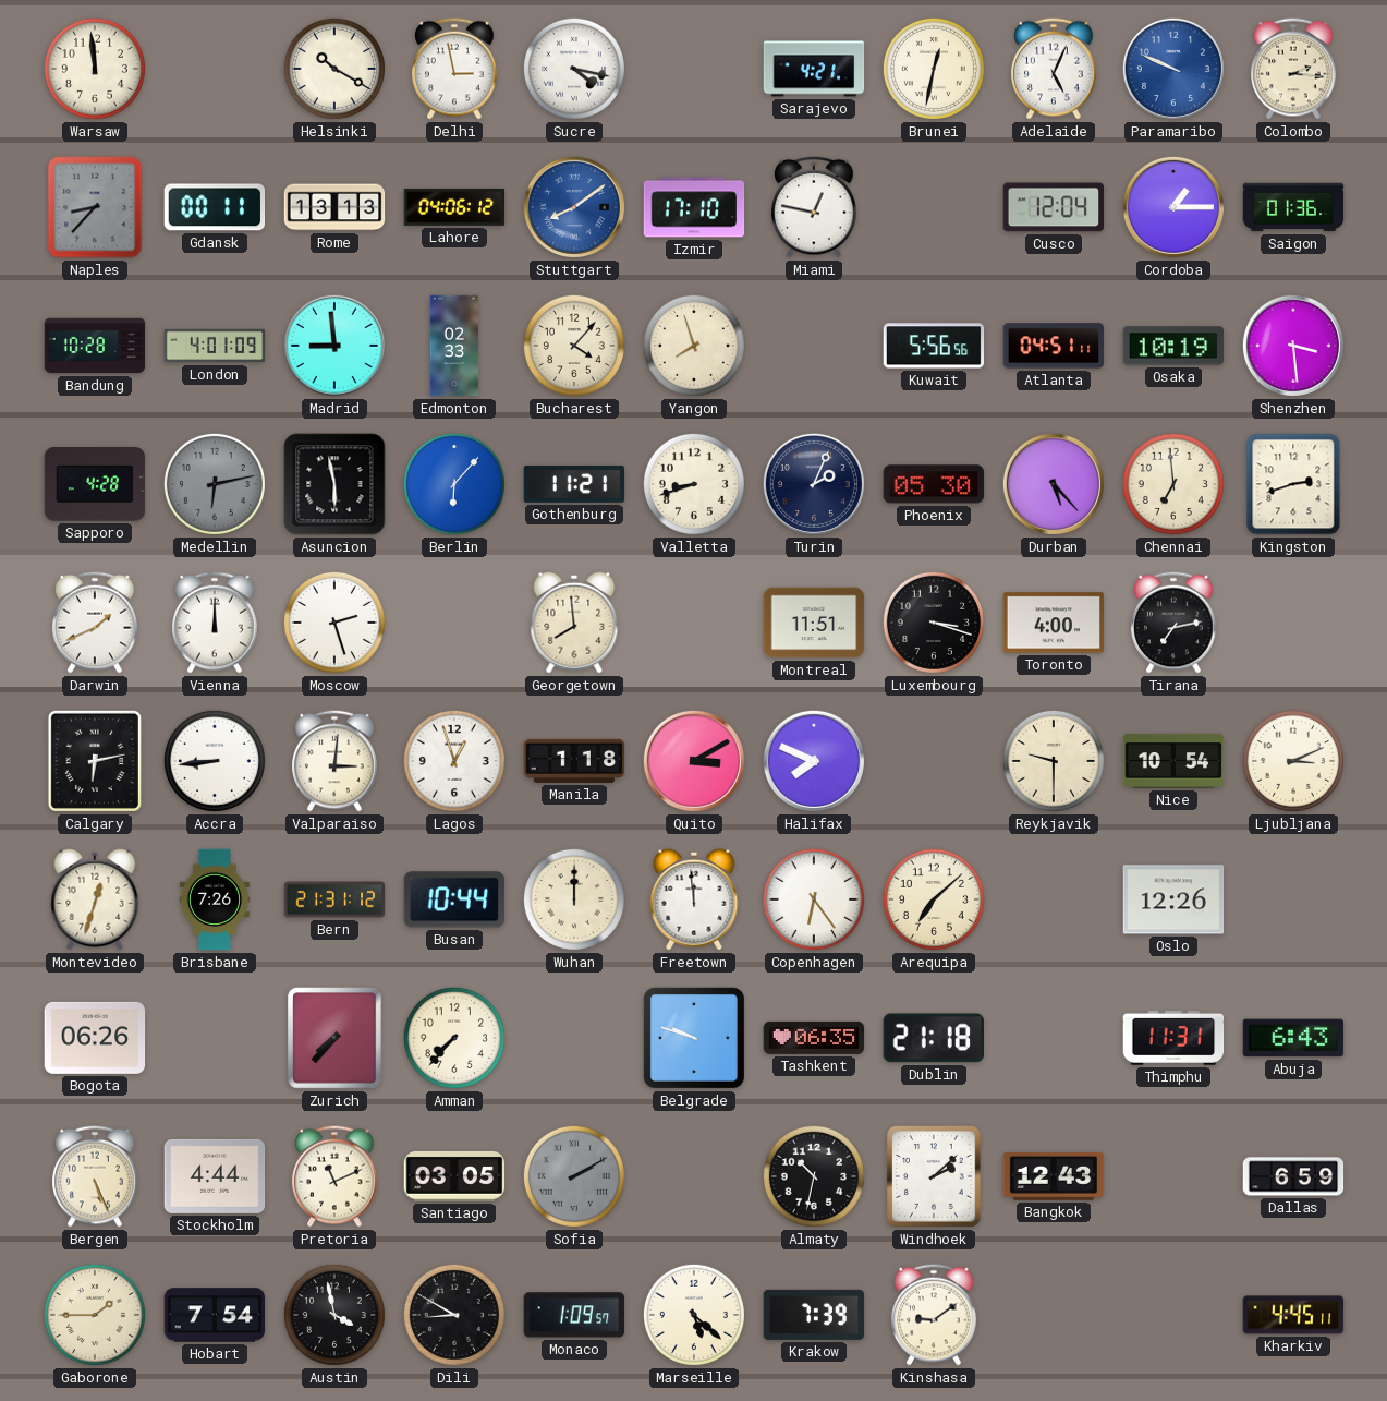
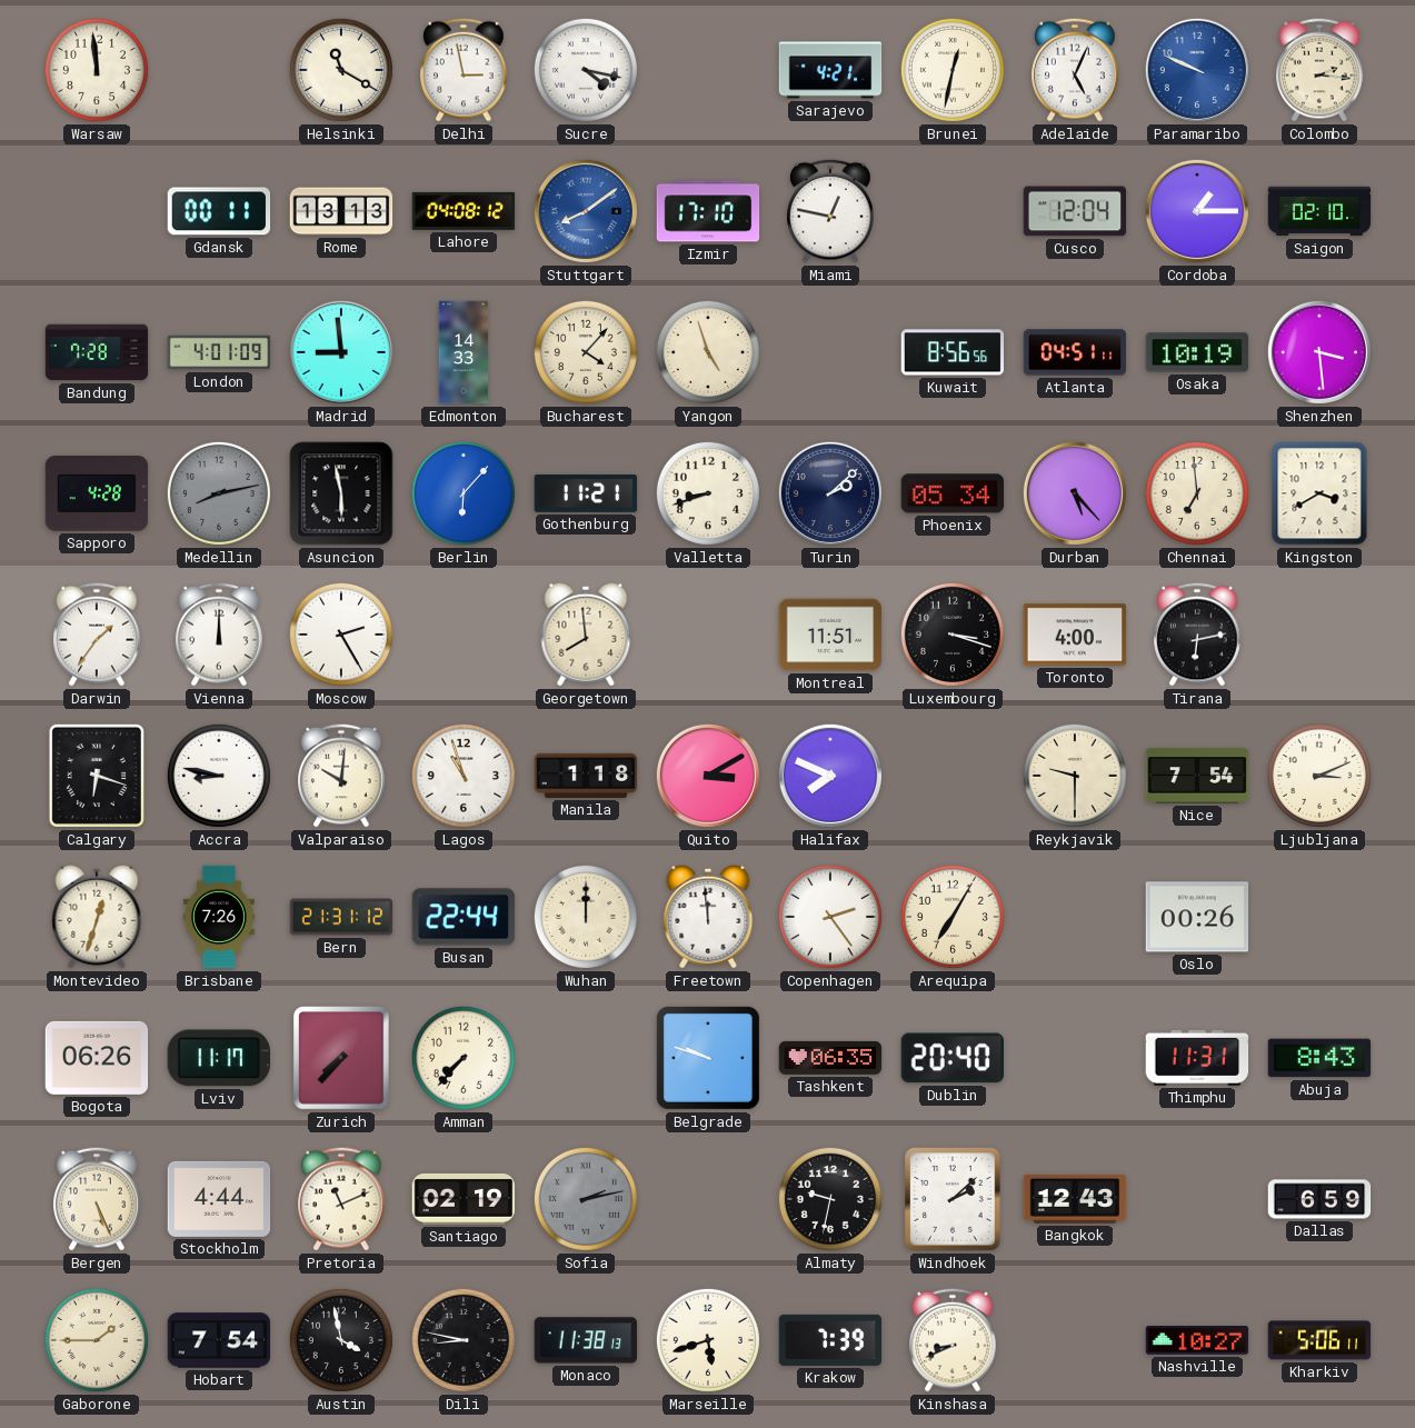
Helsinki: 10:20 -> 11:20 (341, 70)
Naples: 8:37 -> none (95, 207)
Lahore: 04:06 -> 04:08 (464, 211)
Saigon: 01:36 -> 02:10 (1319, 211)
Bandung: 10:28 -> 7:28 (97, 352)
Edmonton: 02:33 -> 14:33 (464, 352)
Yangon: 7:57 -> 4:57 (708, 352)
Kuwait: 5:56 -> 8:56 (953, 352)
Medellin: 6:13 -> 8:13 (219, 493)
Turin: 2:04 -> 2:08 (830, 493)
Phoenix: 05:30 -> 05:34 (953, 493)
Kingston: 2:42 -> 3:40 (1319, 493)
Darwin: 1:41 -> 1:36 (97, 635)
Moscow: 2:27 -> 2:25 (341, 635)
Tirana: 7:13 -> 6:13 (1197, 635)
Calgary: 6:13 -> 6:18 (97, 776)
Accra: 8:44 -> 8:47 (219, 776)
Valparaiso: 3:01 -> 10:01 (341, 776)
Lagos: 12:57 -> 10:57 (464, 776)
Nice: 10:54 -> 7:54 (1197, 776)
Busan: 10:44 -> 22:44 (464, 917)
Copenhagen: 6:24 -> 2:24 (830, 917)
Arequipa: 7:08 -> 7:05 (953, 917)
Oslo: 12:26 -> 00:26 (1197, 917)
Lviv: none -> 11:17 (218, 1058)
Dublin: 21:18 -> 20:40 (951, 1058)
Abuja: 6:43 -> 8:43 (1319, 1058)
Santiago: 03:05 -> 02:19 (464, 1199)
Sofia: 2:10 -> 2:13 (586, 1199)
Almaty: 10:32 -> 9:32 (830, 1199)
Dili: 8:50 -> 8:47 (464, 1340)
Monaco: 1:09 -> 11:38 (586, 1340)
Marseille: 5:22 -> 5:42 (708, 1340)
Kinshasa: 9:09 -> 8:41 (953, 1340)
Nashville: none -> 10:27 (1197, 1340)
Kharkiv: 4:45 -> 5:06 (1319, 1340)
